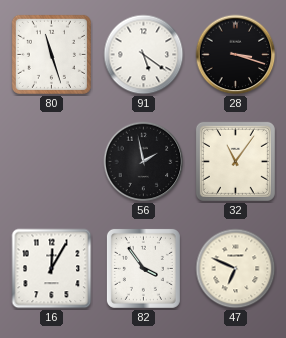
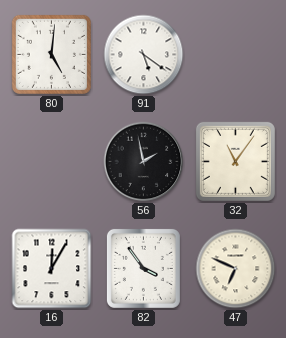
80: 11:27 -> 5:01 (51, 54)
28: 3:18 -> none (236, 55)
